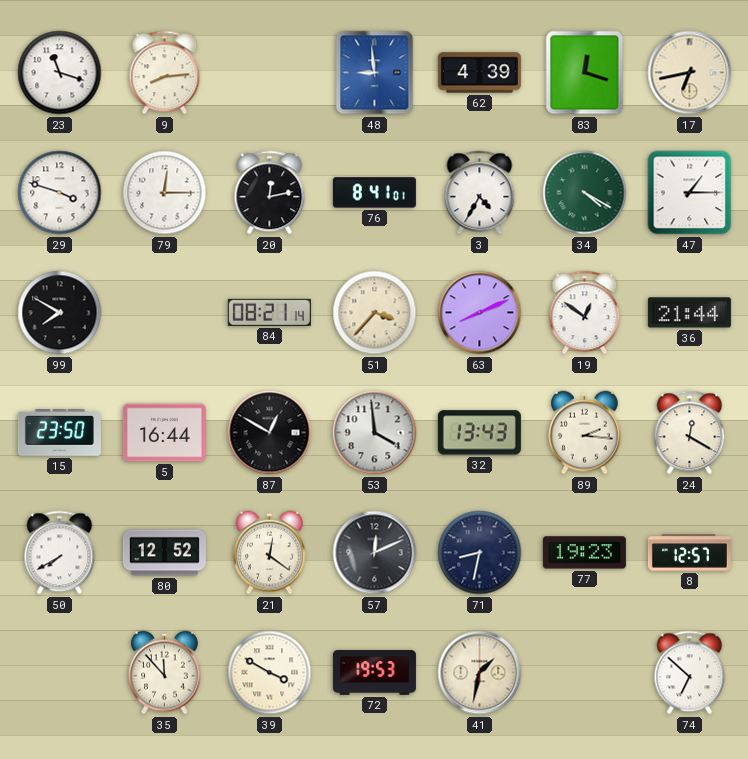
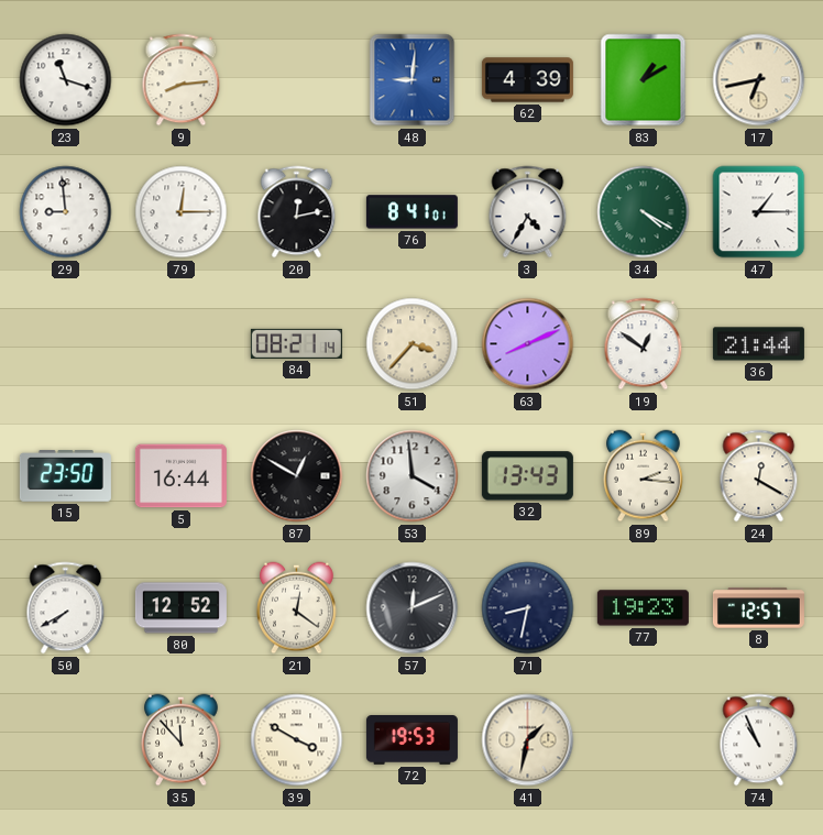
48: 8:59 -> 9:01 (413, 80)
83: 12:18 -> 1:10 (644, 80)
29: 3:48 -> 8:59 (66, 212)
99: 7:50 -> none (60, 313)
74: 6:52 -> 10:56 (759, 740)
